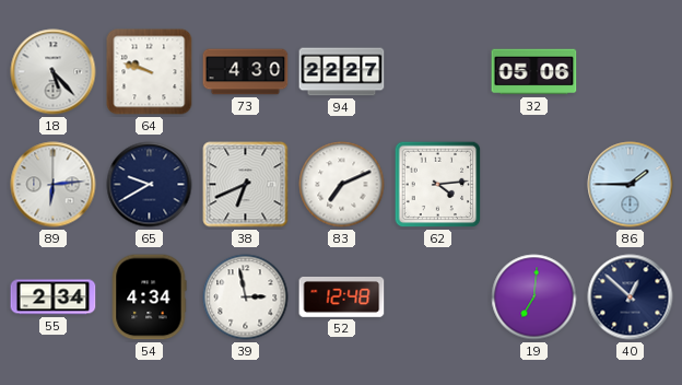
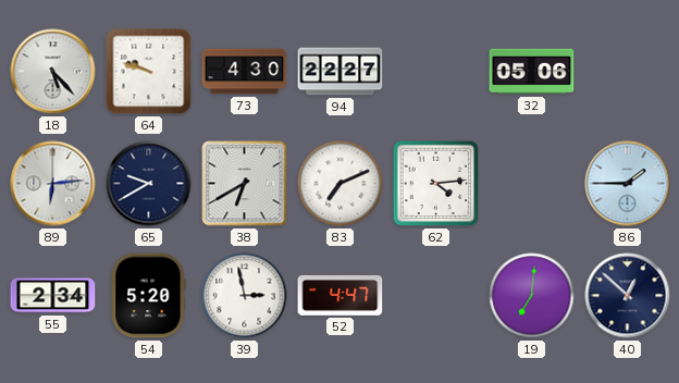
38: 6:41 -> 6:40 (245, 184)
54: 4:34 -> 5:20 (148, 296)
52: 12:48 -> 4:47 (341, 295)
